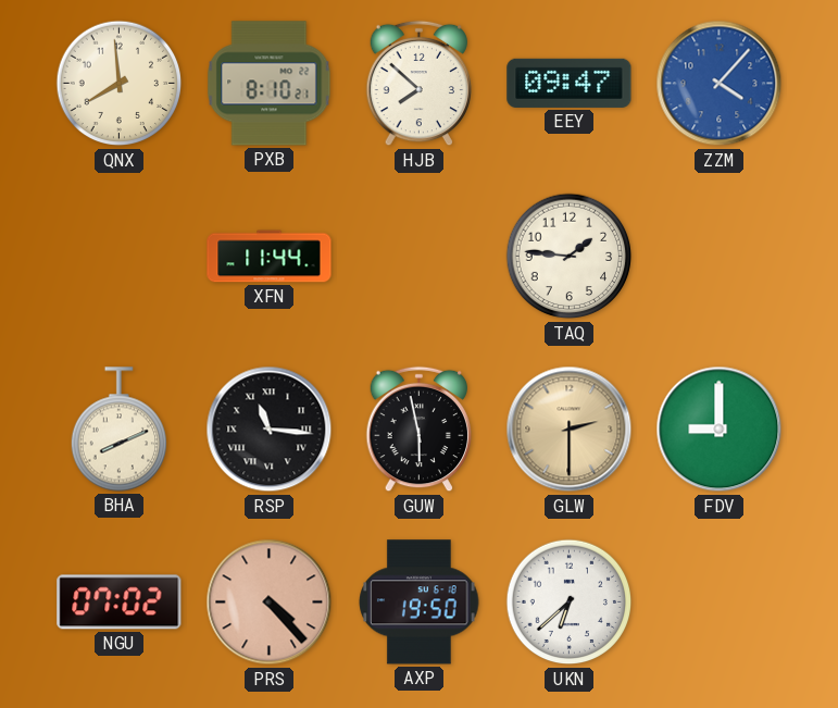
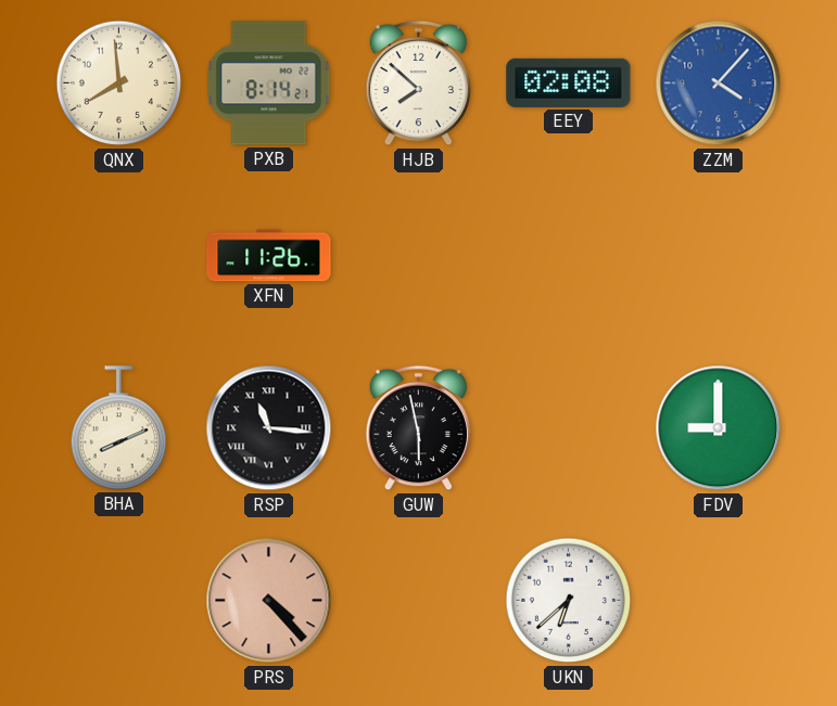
PXB: 8:10 -> 8:14 (269, 84)
EEY: 09:47 -> 02:08 (569, 82)
XFN: 11:44 -> 11:26 (269, 256)
TAQ: 1:46 -> none (570, 257)
GLW: 2:30 -> none (570, 430)
NGU: 07:02 -> none (120, 603)
AXP: 19:50 -> none (420, 603)
